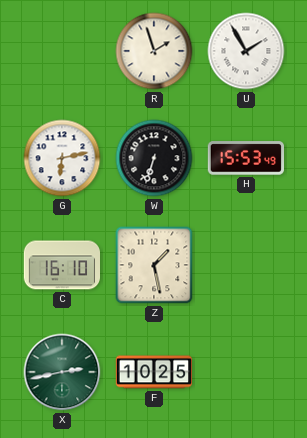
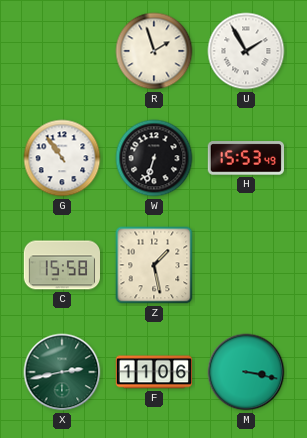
G: 6:13 -> 10:54 (62, 158)
C: 16:10 -> 15:58 (62, 265)
F: 10:25 -> 11:06 (153, 372)
M: none -> 3:17 (246, 372)
